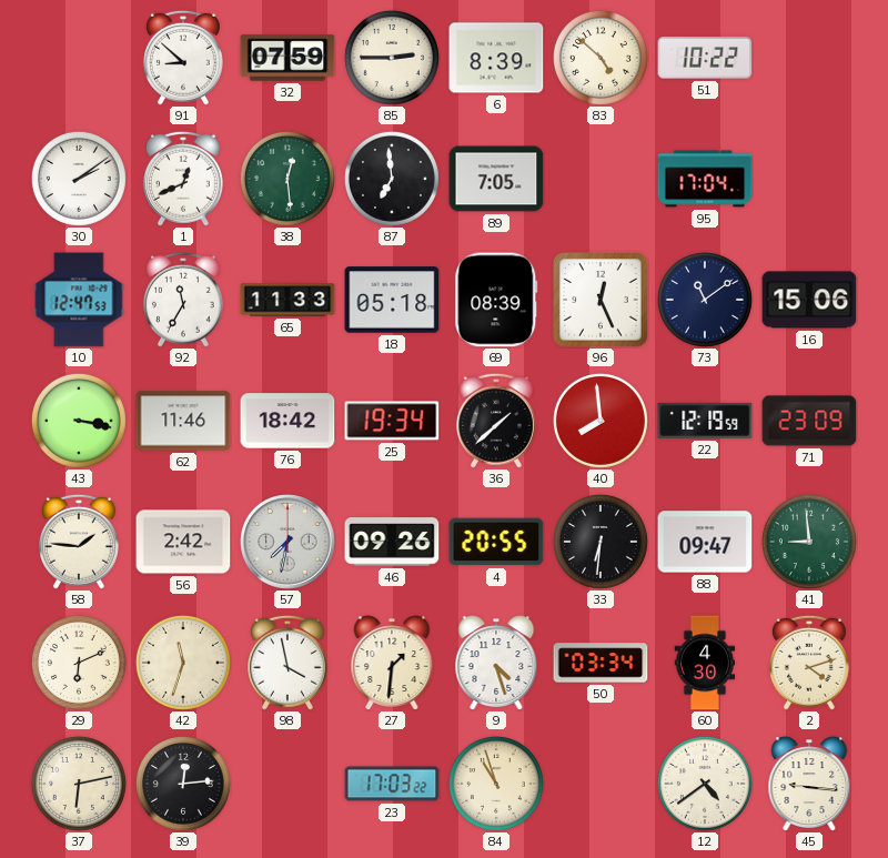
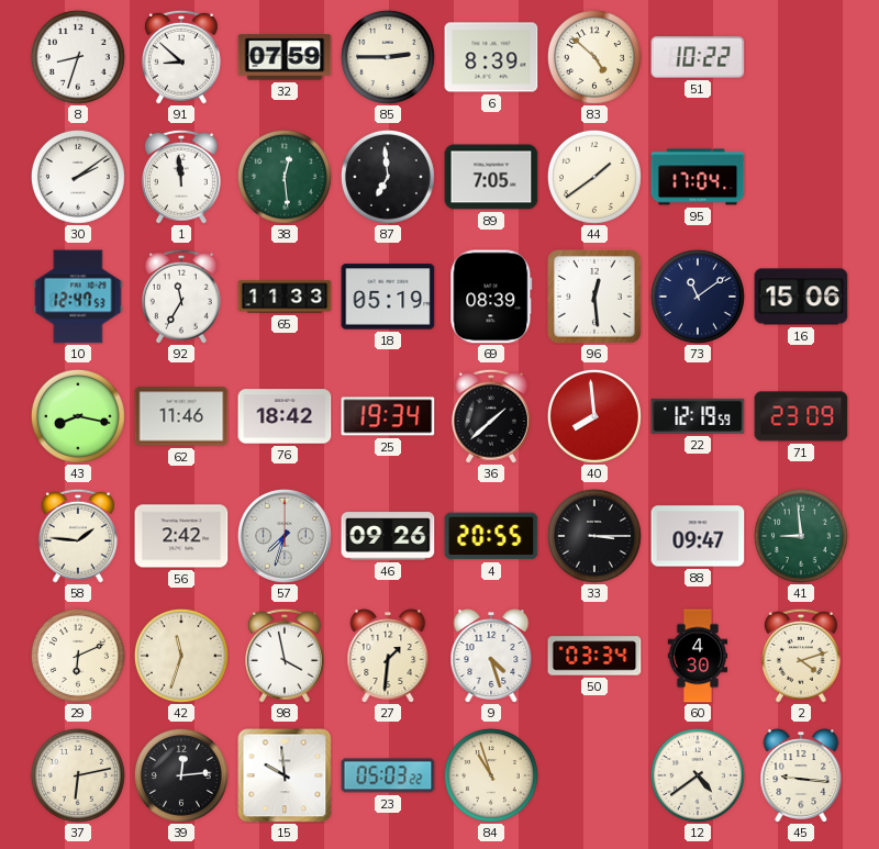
8: none -> 8:33 (78, 57)
1: 12:41 -> 11:59 (181, 177)
44: none -> 1:39 (594, 177)
18: 05:18 -> 05:19 (388, 297)
96: 12:26 -> 12:29 (596, 298)
43: 3:17 -> 8:17 (78, 416)
57: 7:32 -> 7:33 (286, 537)
33: 6:31 -> 3:15 (594, 536)
15: none -> 9:59 (285, 775)
23: 17:03 -> 05:03 (388, 775)
